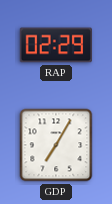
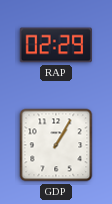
GDP: 7:05 -> 1:05 (56, 145)
